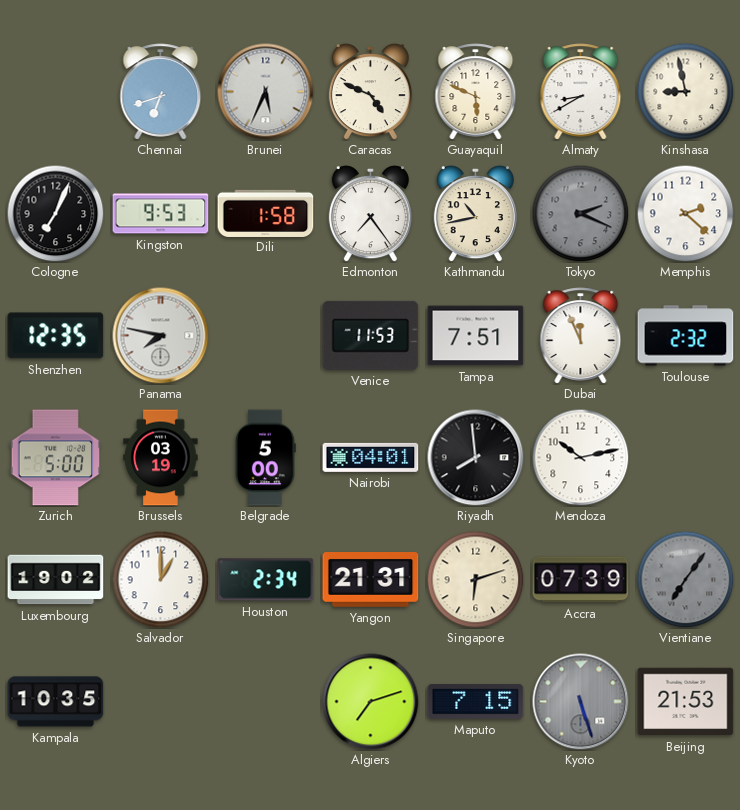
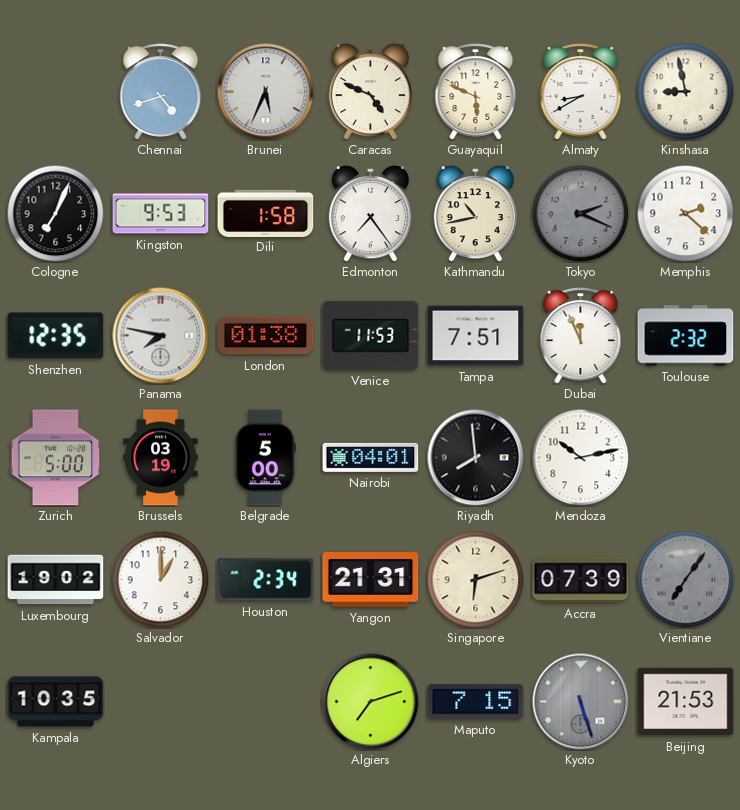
Chennai: 6:42 -> 4:42 (161, 92)
London: none -> 01:38 (266, 336)
